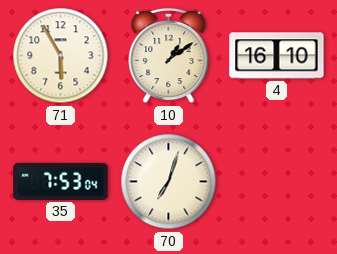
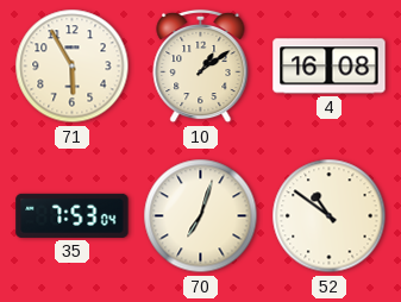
4: 16:10 -> 16:08 (330, 67)
52: none -> 10:51 (330, 216)
